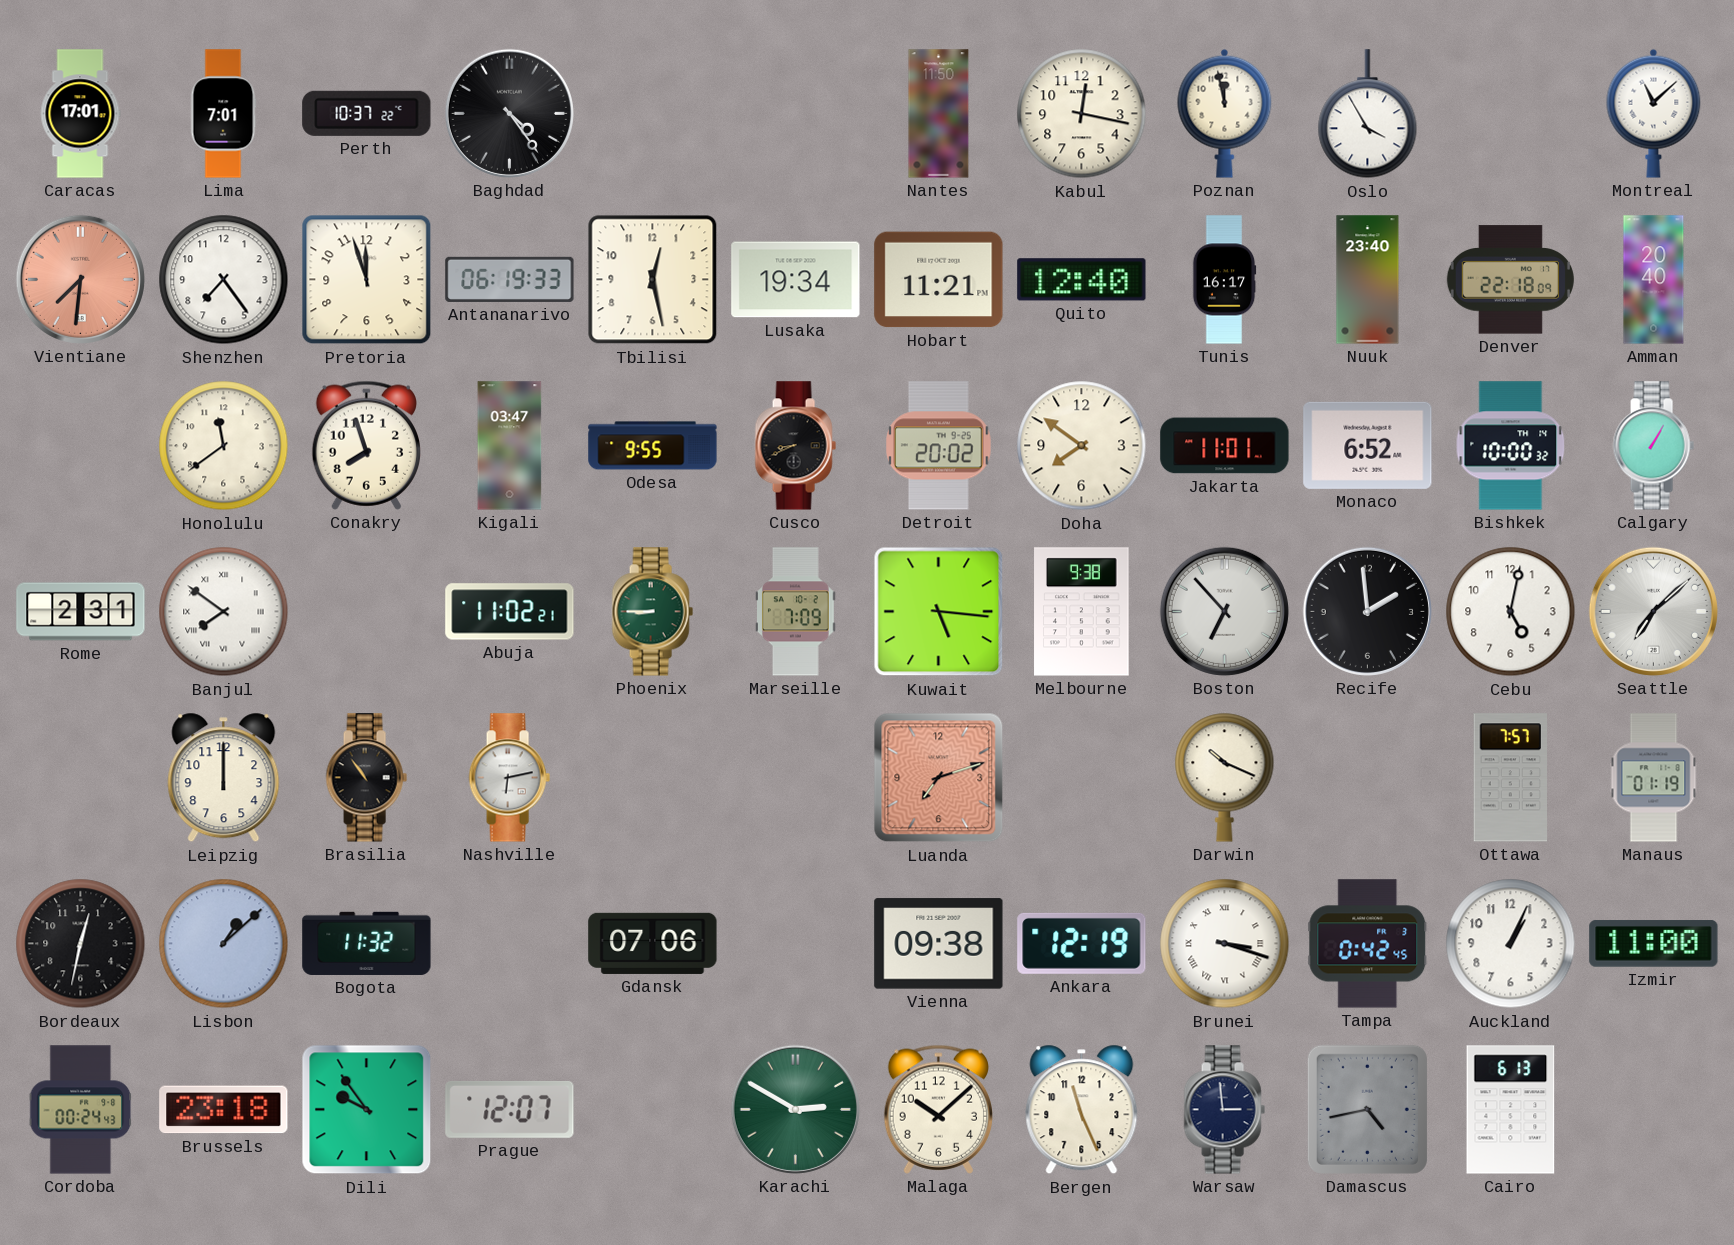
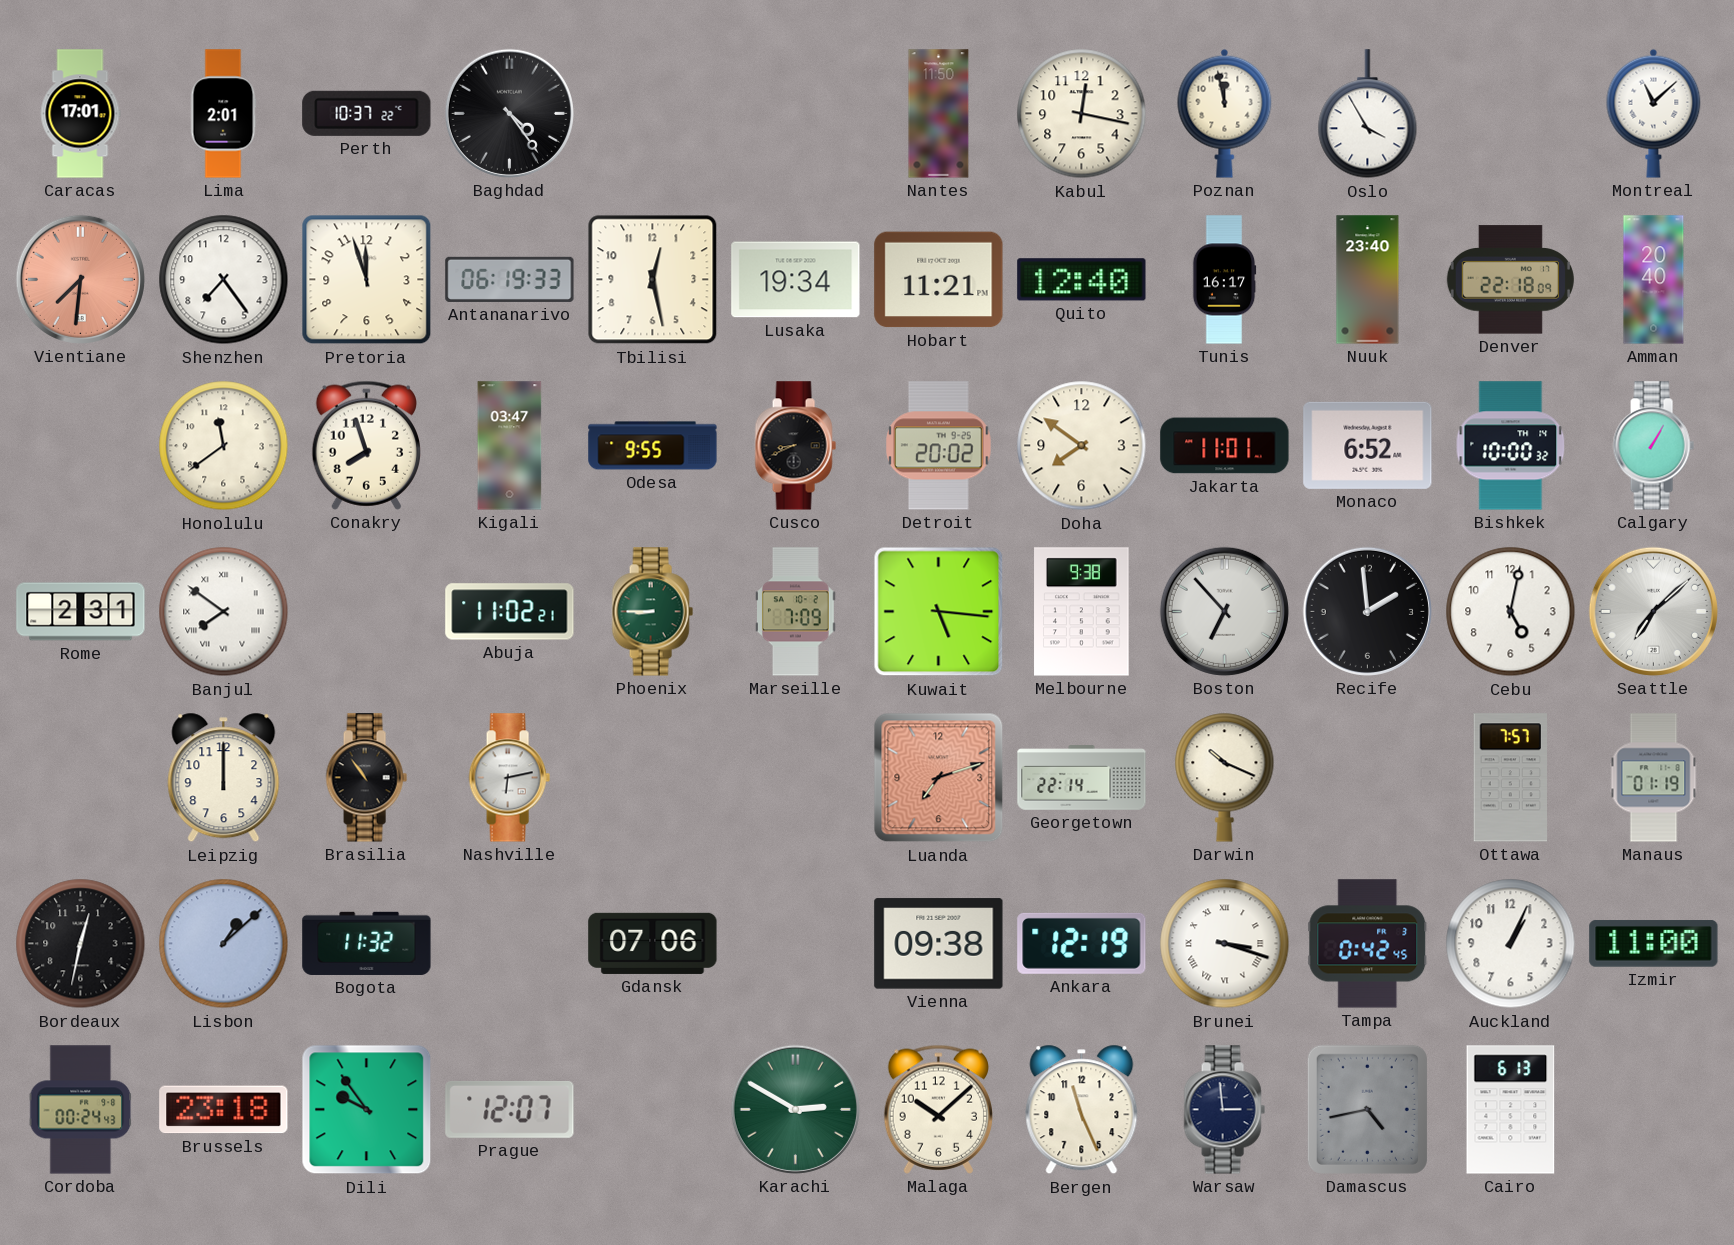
Lima: 7:01 -> 2:01 (223, 114)
Georgetown: none -> 22:14 (1082, 778)
